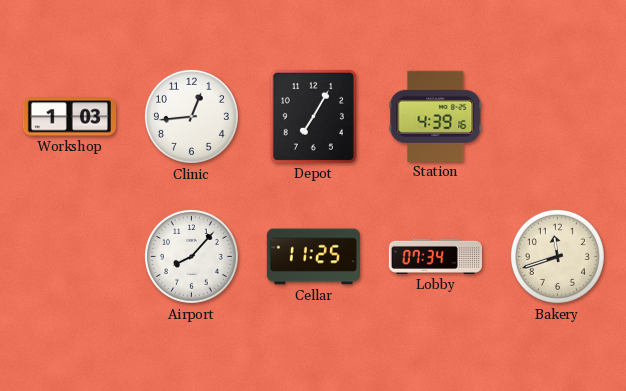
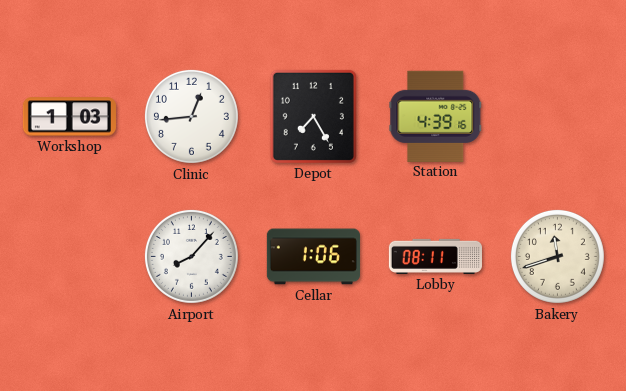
Depot: 7:05 -> 7:25 (313, 116)
Cellar: 11:25 -> 1:06 (313, 257)
Lobby: 07:34 -> 08:11 (435, 256)
